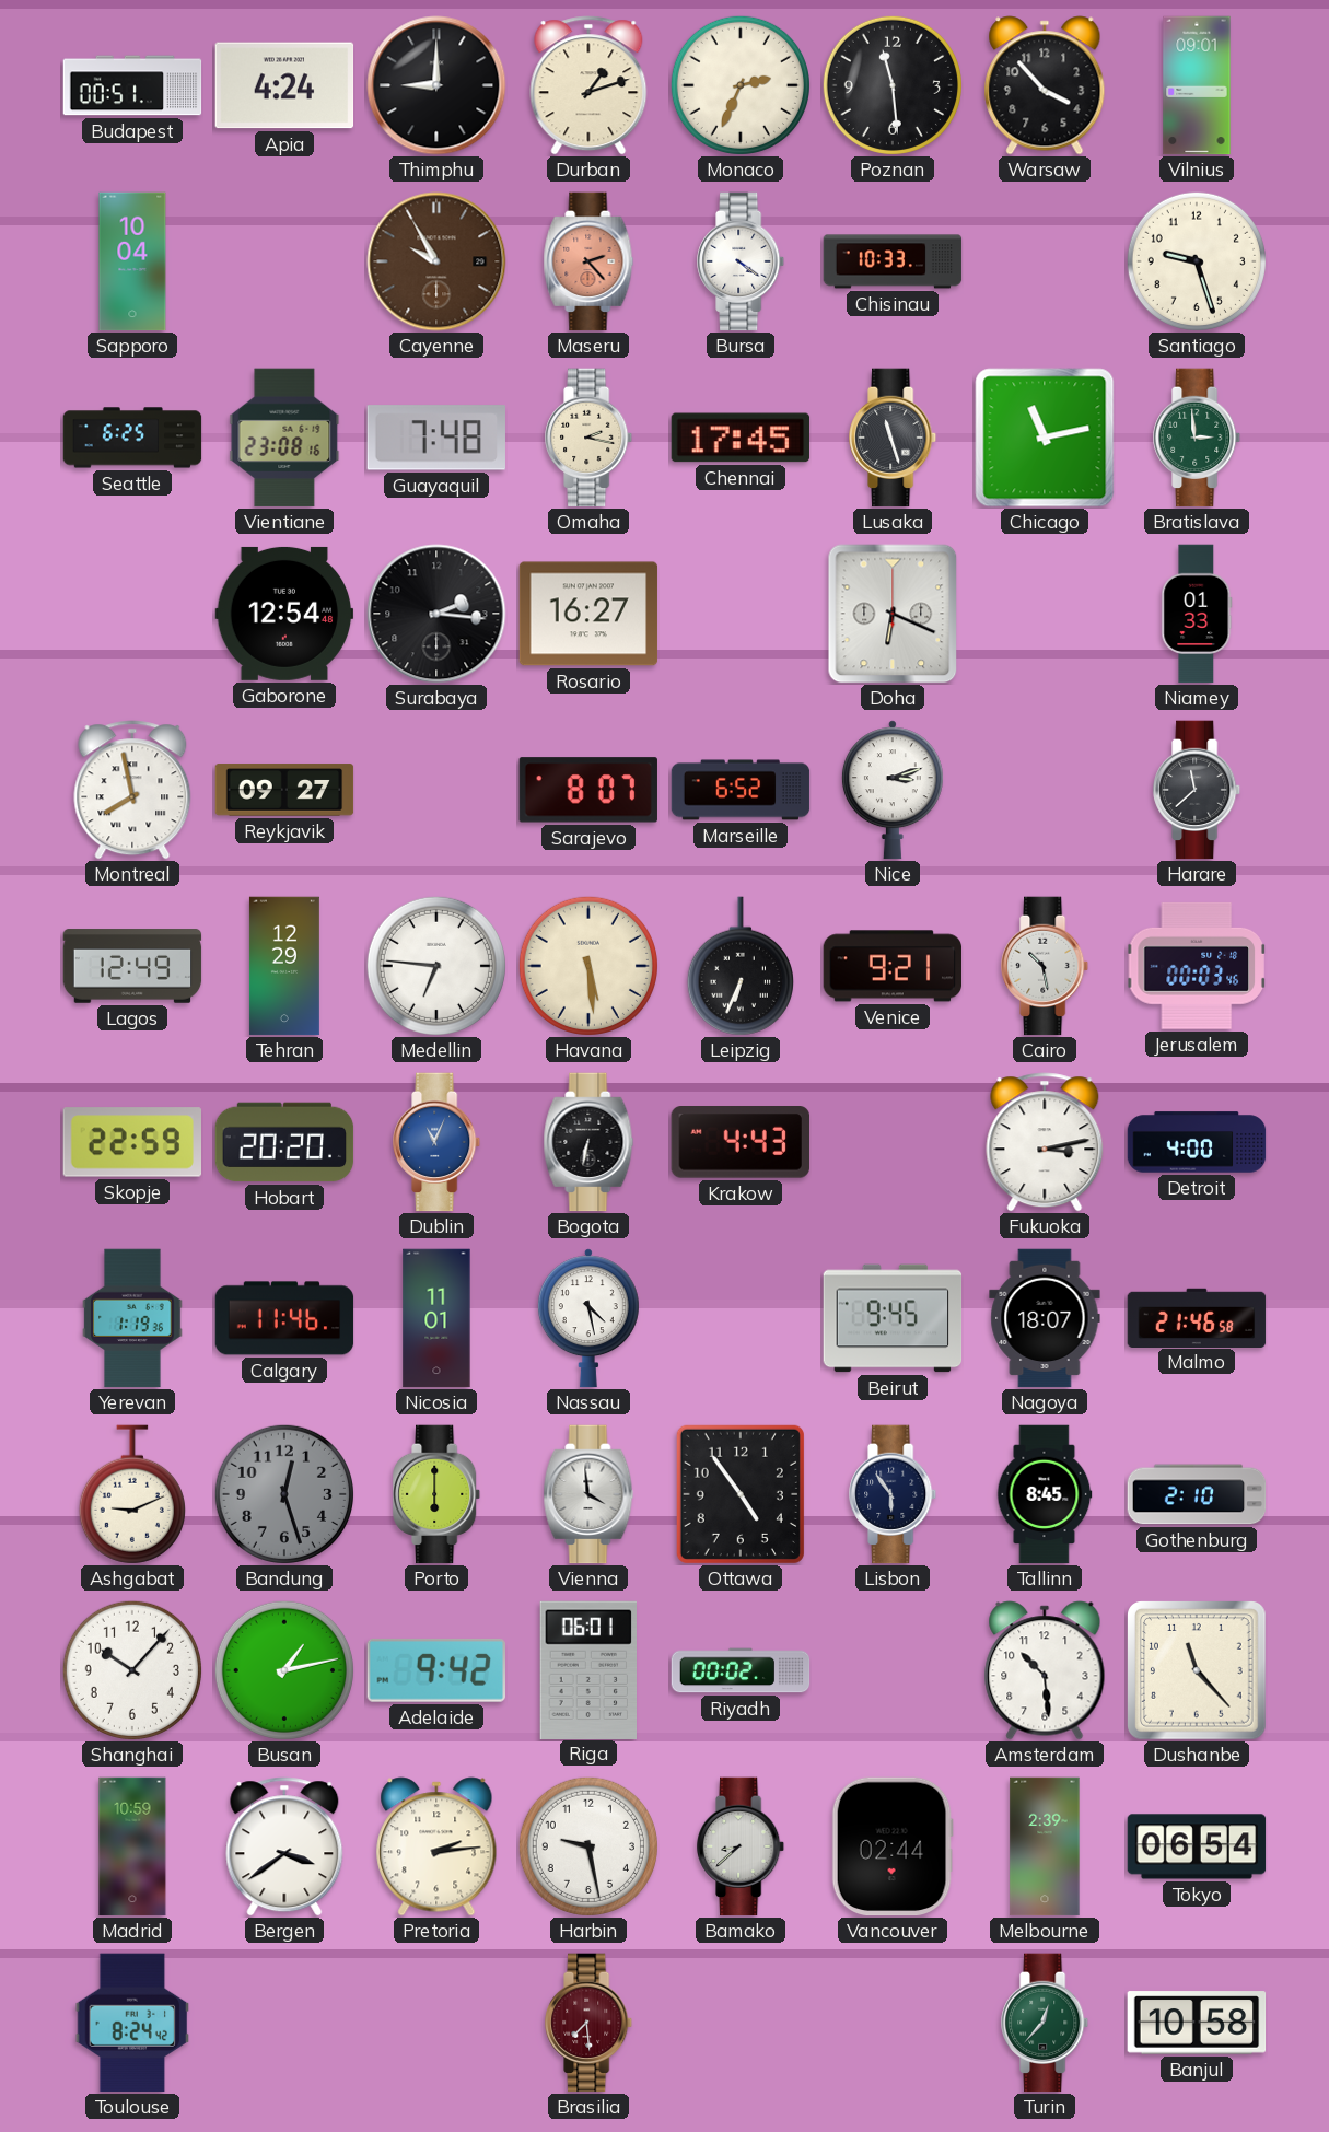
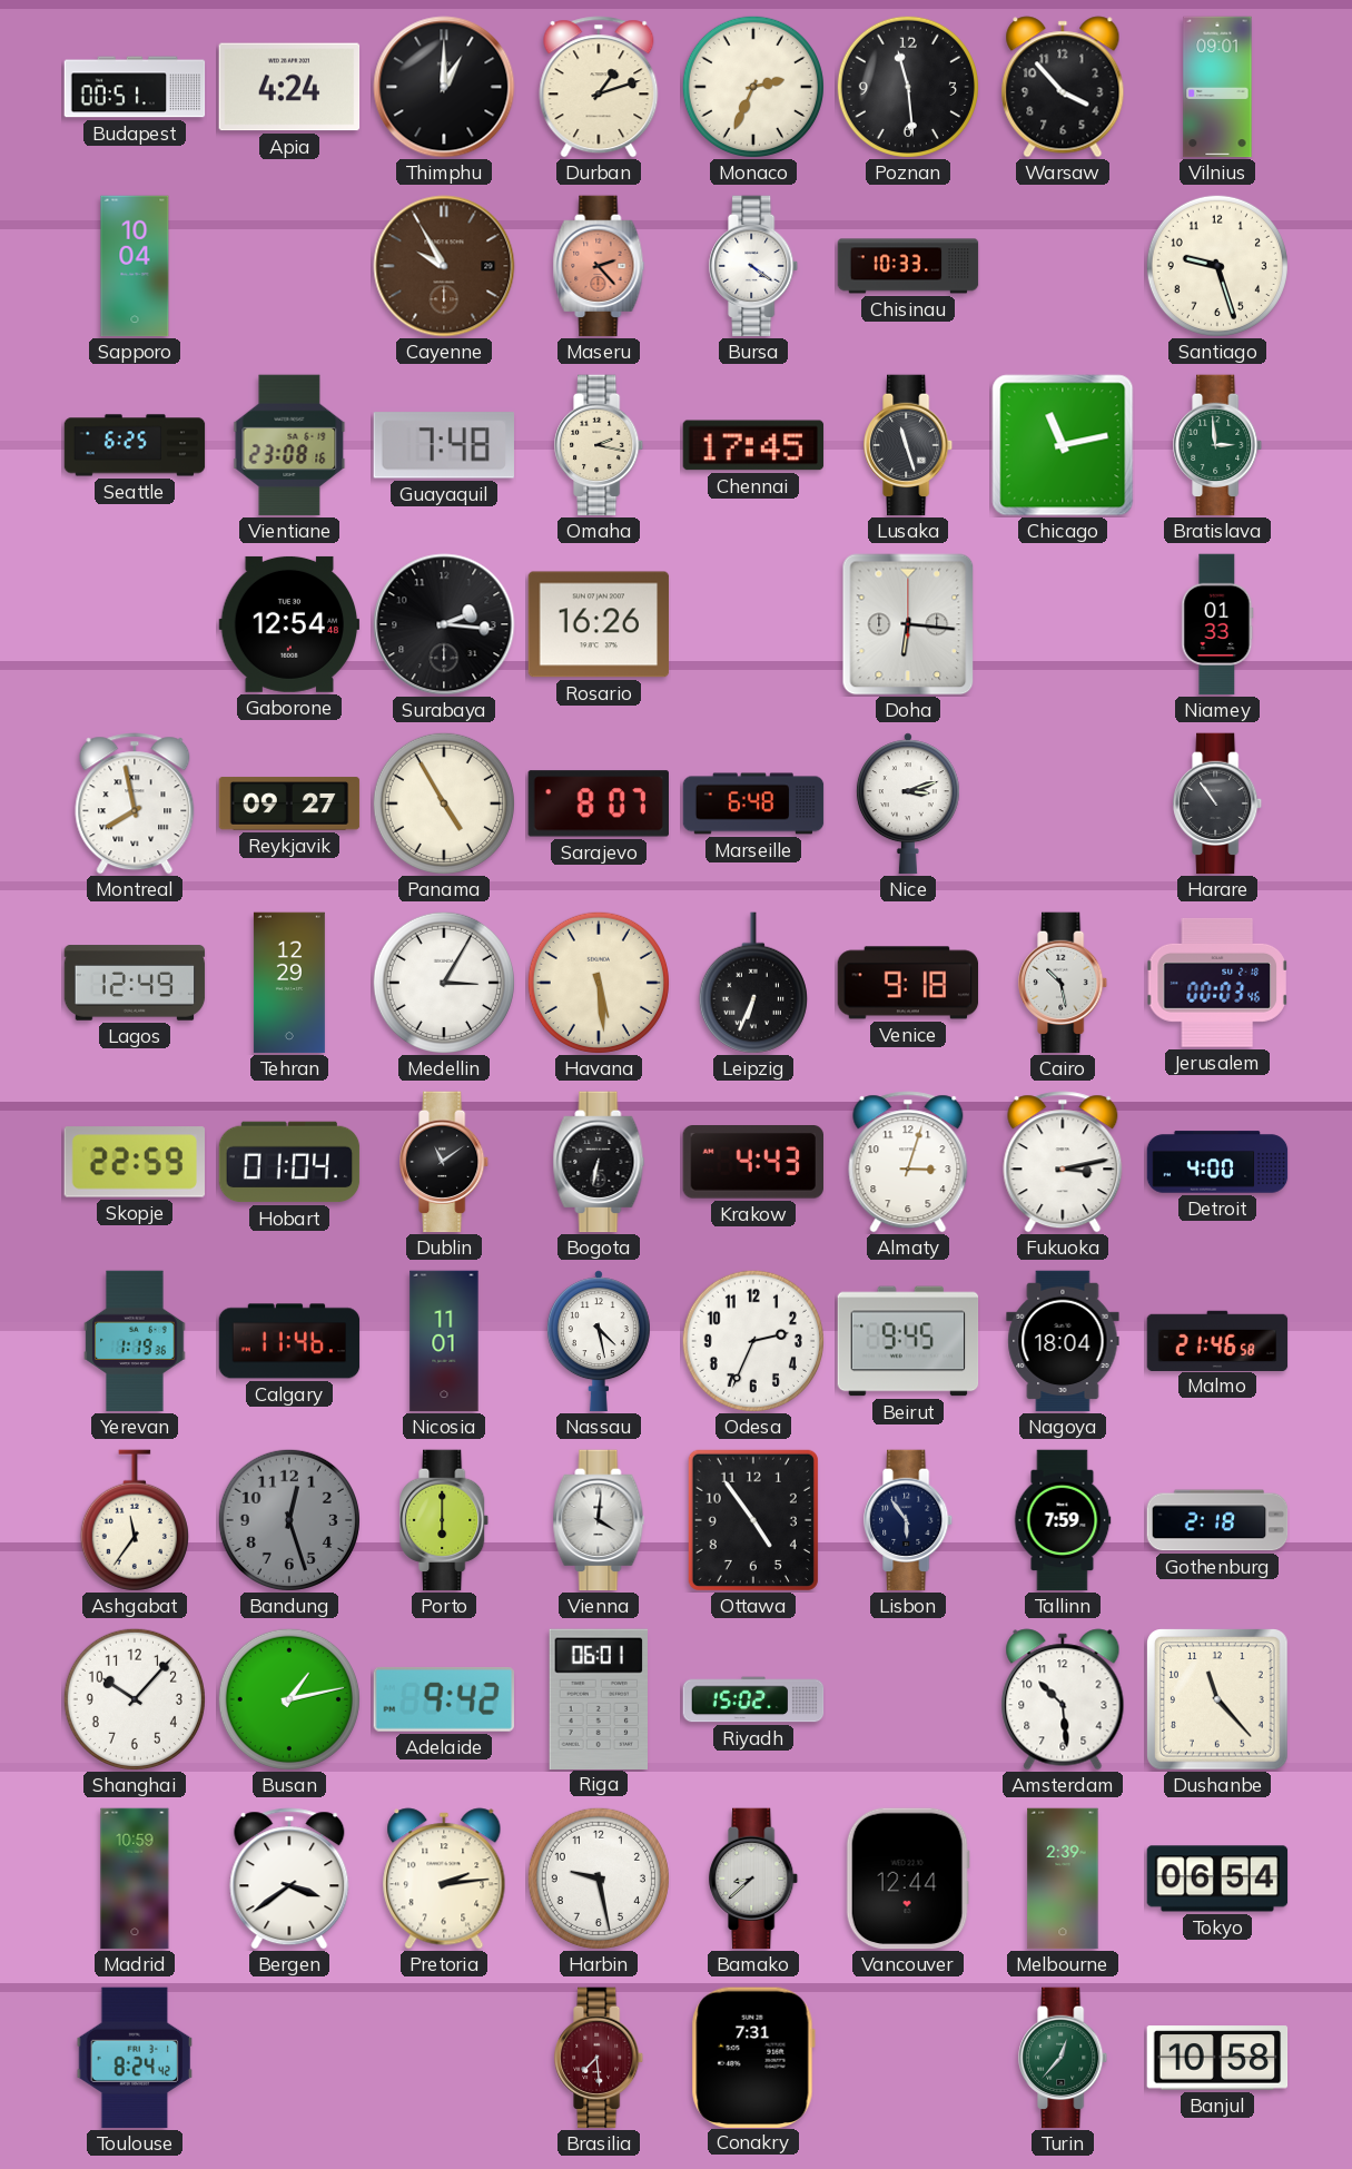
Thimphu: 9:00 -> 1:00 (444, 87)
Rosario: 16:27 -> 16:26 (599, 624)
Doha: 6:19 -> 6:16 (908, 624)
Panama: none -> 4:55 (444, 803)
Marseille: 6:52 -> 6:48 (753, 803)
Harare: 11:38 -> 10:54 (1218, 803)
Medellin: 6:46 -> 3:05 (444, 983)
Venice: 9:21 -> 9:18 (908, 983)
Hobart: 20:20 -> 01:04 (289, 1162)
Dublin: 11:04 -> 11:09 (445, 1162)
Dublin dial: blue -> black (445, 1162)
Almaty: none -> 3:03 (908, 1162)
Odesa: none -> 2:34 (753, 1341)
Nagoya: 18:07 -> 18:04 (1063, 1341)
Ashgabat: 9:11 -> 11:36 (135, 1520)
Vienna: 3:59 -> 4:01 (599, 1520)
Tallinn: 8:45 -> 7:59 (1063, 1520)
Gothenburg: 2:10 -> 2:18 (1217, 1520)
Riyadh: 00:02 -> 15:02 (753, 1699)
Vancouver: 02:44 -> 12:44 (908, 1879)
Conakry: none -> 7:31 (753, 2057)
